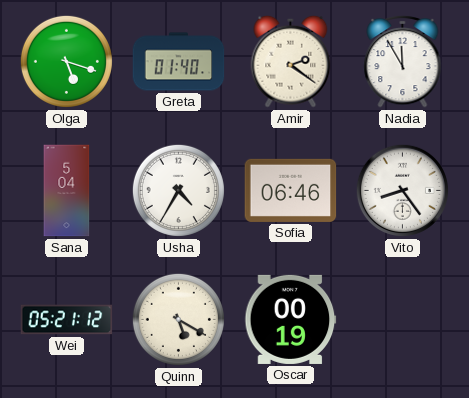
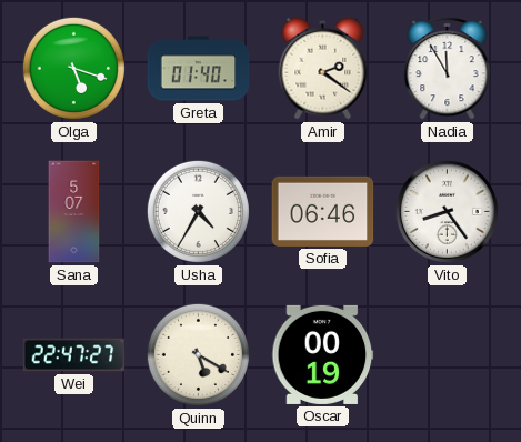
Sana: 5:04 -> 5:07 (74, 212)
Wei: 05:21 -> 22:47 (74, 355)
